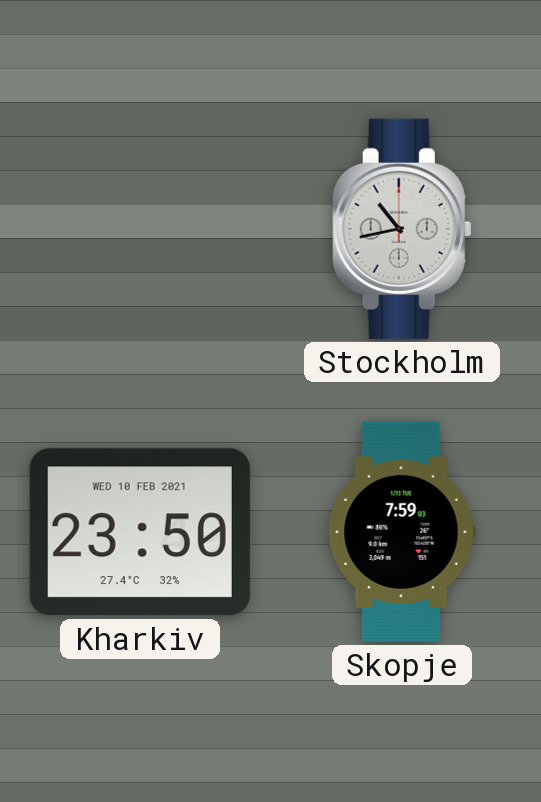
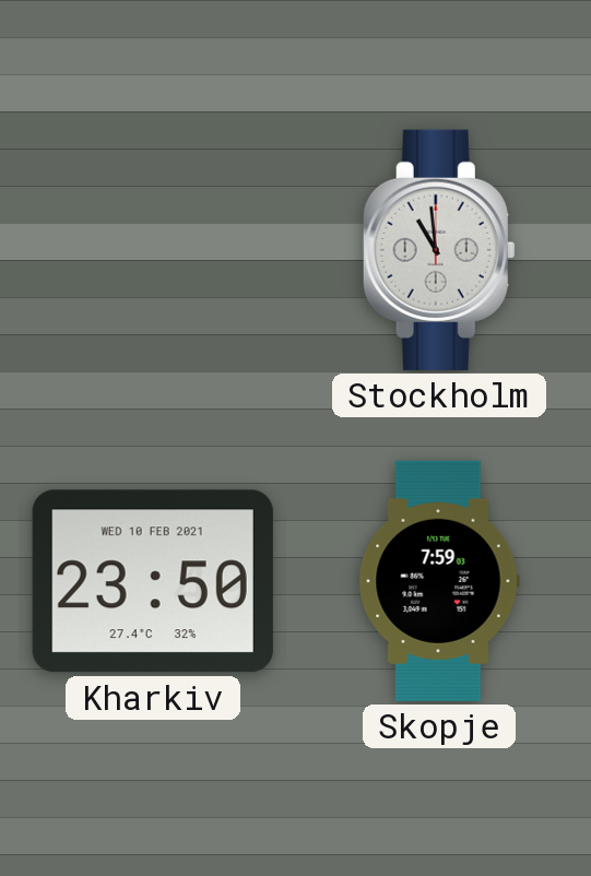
Stockholm: 10:43 -> 10:59 (439, 250)
